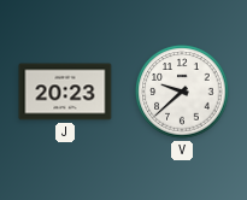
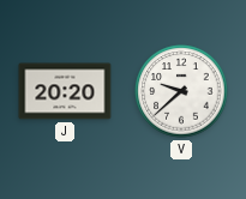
J: 20:23 -> 20:20 (65, 91)
